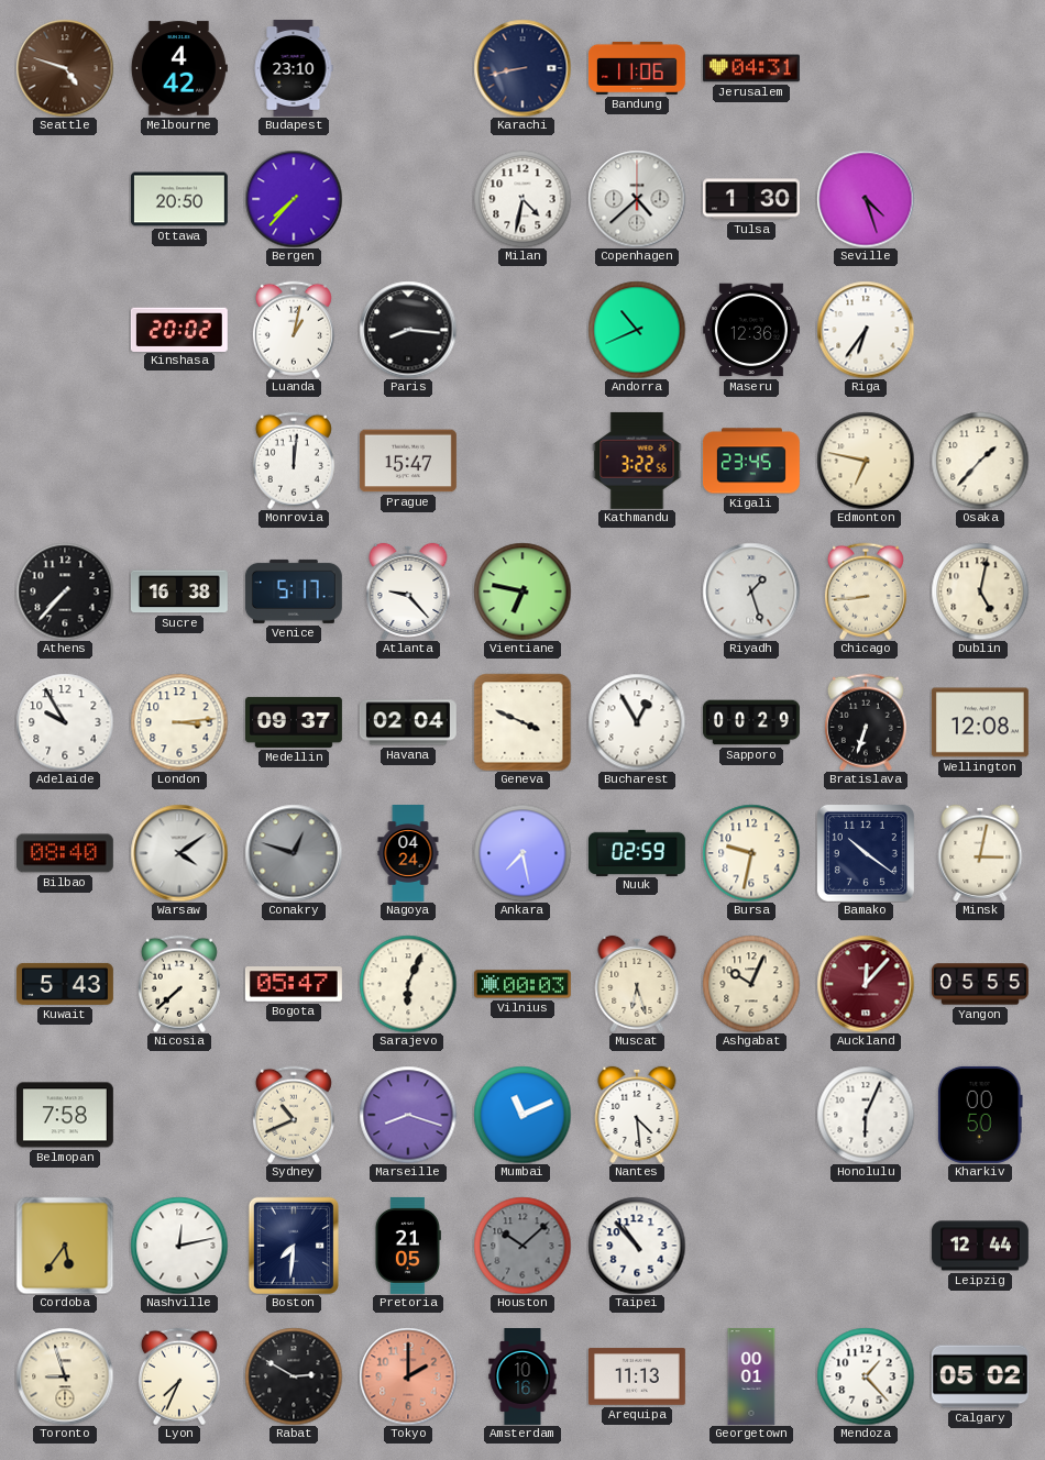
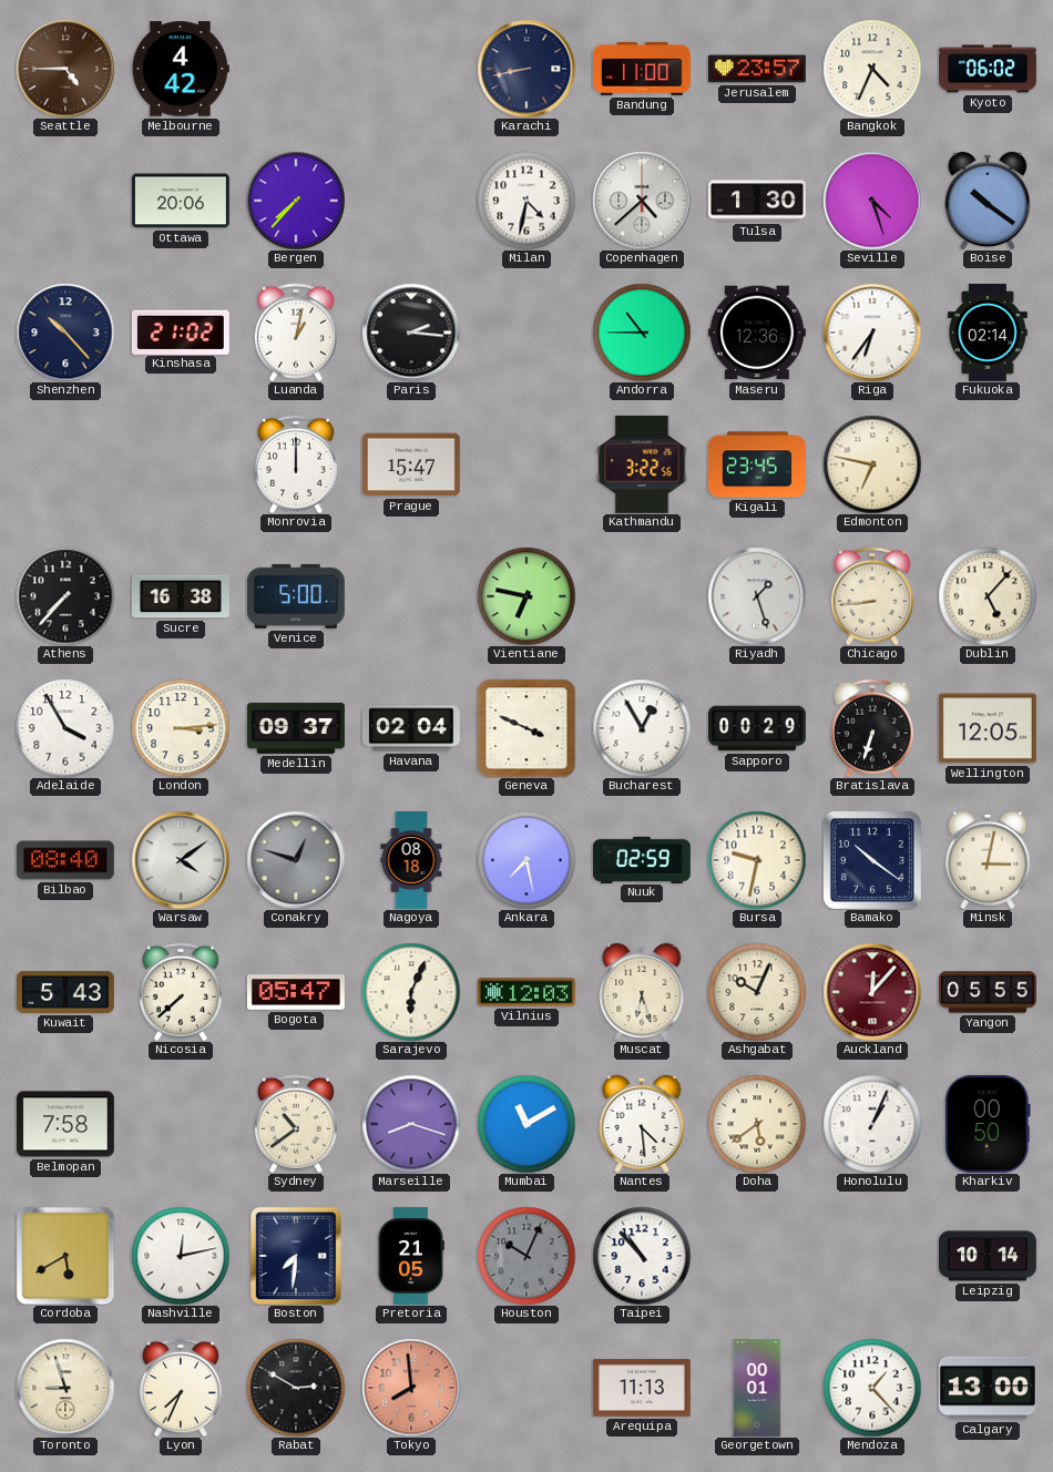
Seattle: 4:48 -> 4:45 (65, 69)
Budapest: 23:10 -> none (294, 68)
Bandung: 11:06 -> 11:00 (642, 69)
Jerusalem: 04:31 -> 23:57 (757, 69)
Bangkok: none -> 4:34 (872, 69)
Kyoto: none -> 06:02 (989, 69)
Ottawa: 20:50 -> 20:06 (181, 201)
Boise: none -> 10:21 (988, 201)
Shenzhen: none -> 10:23 (65, 333)
Kinshasa: 20:02 -> 21:02 (181, 331)
Paris: 8:16 -> 2:16 (411, 333)
Andorra: 10:41 -> 10:45 (642, 333)
Fukuoka: none -> 02:14 (988, 333)
Monrovia: 12:01 -> 12:00 (296, 464)
Osaka: 1:37 -> none (980, 461)
Venice: 5:17 -> 5:00 (296, 596)
Atlanta: 9:23 -> none (408, 591)
Dublin: 5:02 -> 5:07 (988, 596)
Adelaide: 9:55 -> 3:55 (65, 728)
Wellington: 12:08 -> 12:05 (988, 728)
Nagoya: 04:24 -> 08:18 (411, 861)
Vilnius: 00:03 -> 12:03 (526, 992)
Sydney: 10:41 -> 10:39 (296, 1124)
Mumbai: 11:11 -> 11:10 (526, 1124)
Doha: none -> 5:39 (757, 1124)
Honolulu: 6:04 -> 1:04 (872, 1124)
Cordoba: 5:36 -> 5:40 (65, 1256)
Houston: 10:08 -> 10:04 (526, 1256)
Leipzig: 12:44 -> 10:14 (988, 1256)
Tokyo: 2:00 -> 7:59 (411, 1388)
Amsterdam: 10:16 -> none (522, 1378)
Calgary: 05:02 -> 13:00 (988, 1388)
